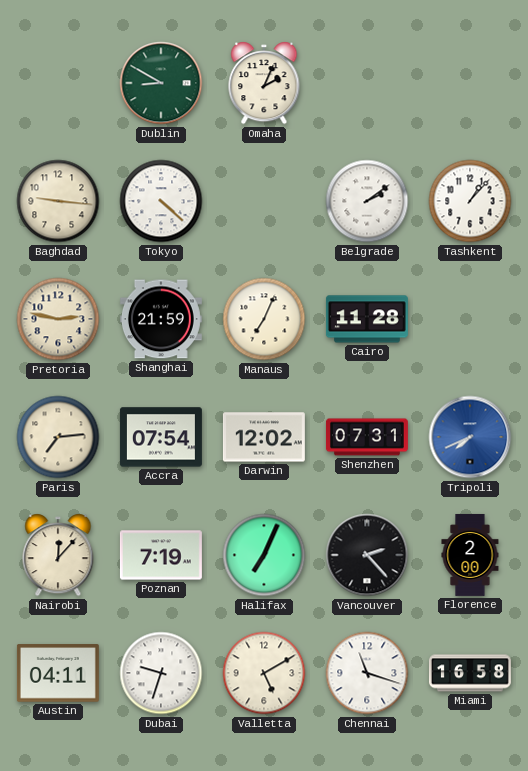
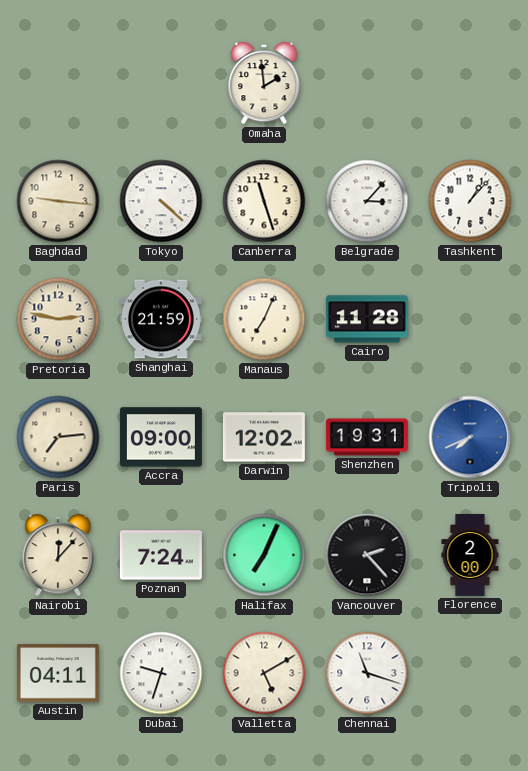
Dublin: 8:50 -> none (161, 83)
Omaha: 2:04 -> 1:59 (264, 83)
Canberra: none -> 11:27 (264, 201)
Belgrade: 2:09 -> 3:07 (367, 201)
Accra: 07:54 -> 09:00 (161, 437)
Shenzhen: 07:31 -> 19:31 (367, 437)
Poznan: 7:19 -> 7:24 (161, 555)
Miami: 16:58 -> none (470, 673)
